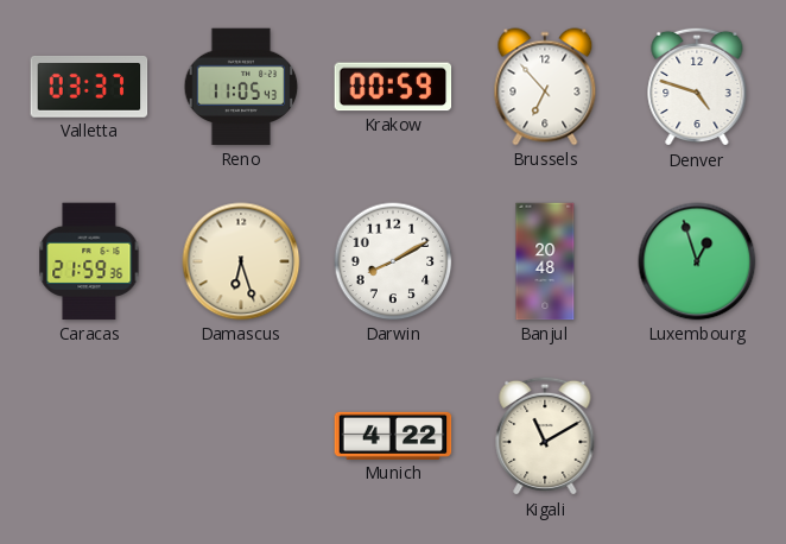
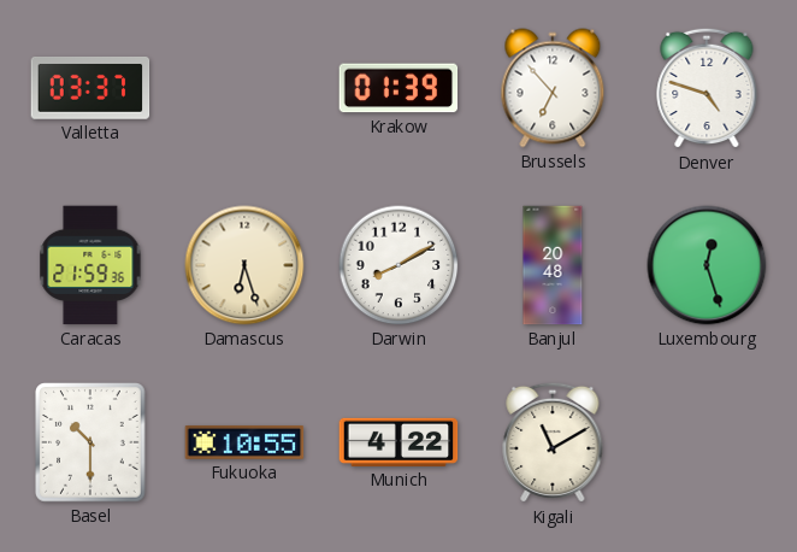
Reno: 11:05 -> none (241, 87)
Krakow: 00:59 -> 01:39 (398, 88)
Luxembourg: 12:57 -> 12:27 (707, 265)
Basel: none -> 10:30 (91, 442)
Fukuoka: none -> 10:55 (244, 442)
